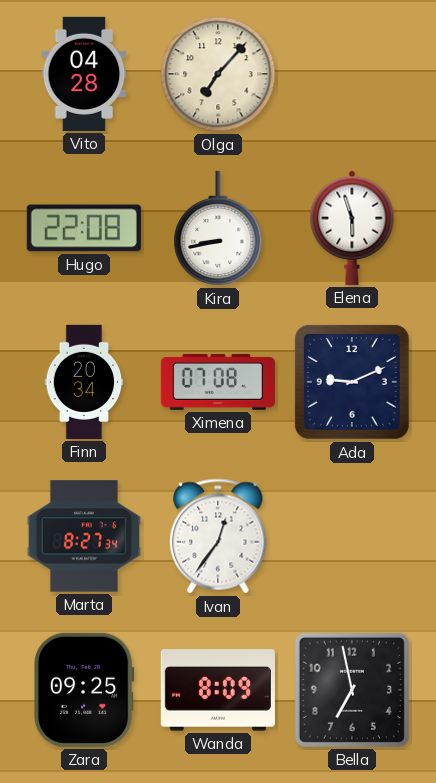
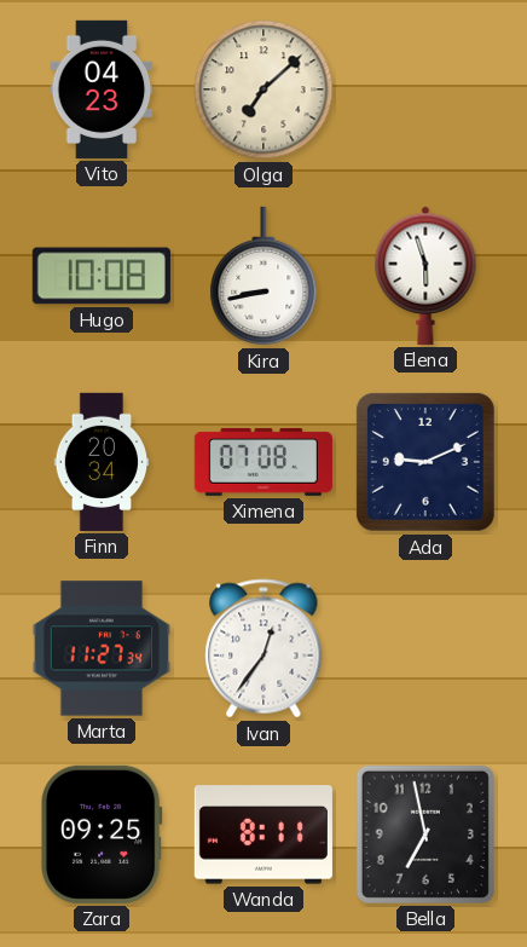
Vito: 04:28 -> 04:23 (102, 89)
Olga: 7:07 -> 7:08 (263, 89)
Hugo: 22:08 -> 10:08 (102, 276)
Marta: 8:27 -> 11:27 (102, 648)
Wanda: 8:09 -> 8:11 (263, 835)
